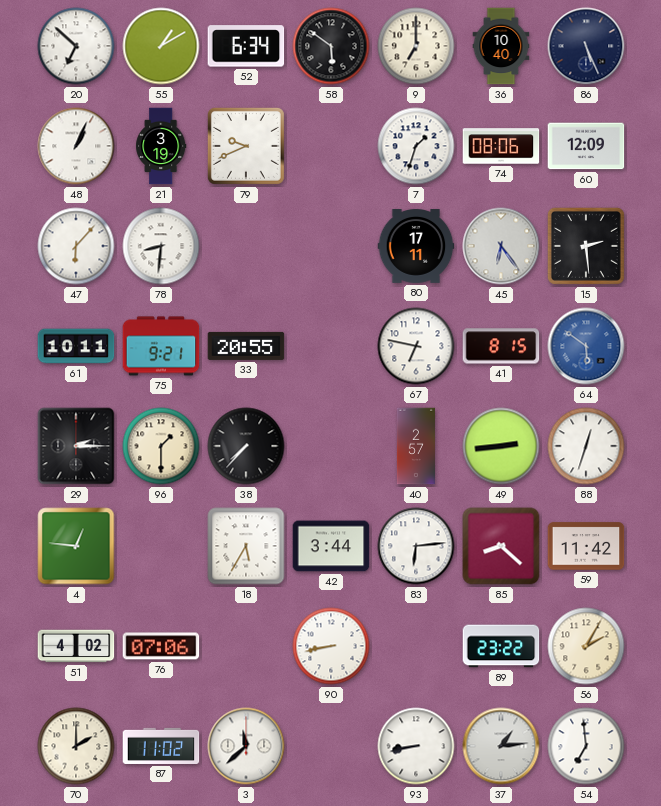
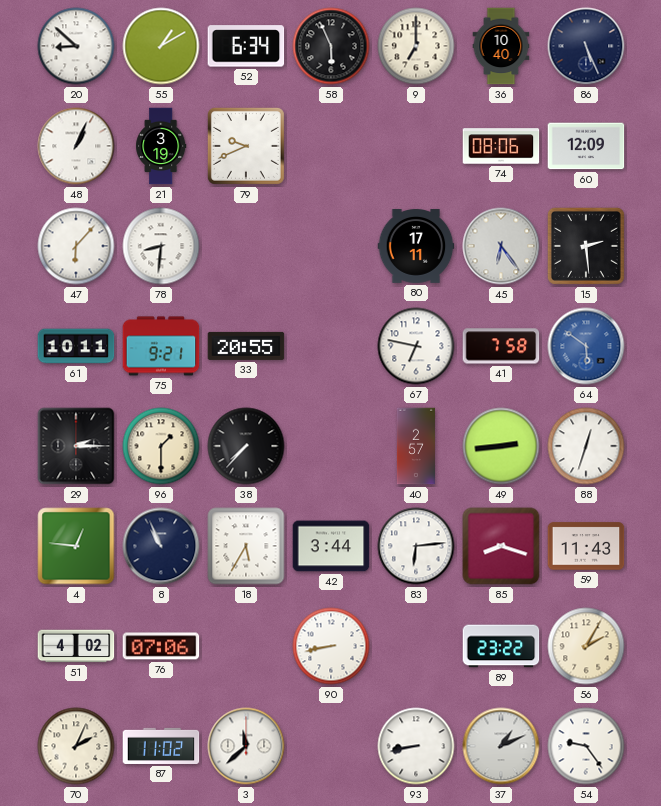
20: 6:52 -> 8:52 (76, 46)
58: 5:51 -> 5:56 (331, 46)
7: 1:33 -> none (416, 146)
41: 8:15 -> 7:58 (501, 346)
8: none -> 10:56 (161, 546)
85: 8:22 -> 8:18 (501, 546)
59: 11:42 -> 11:43 (586, 546)
70: 2:00 -> 2:04 (76, 746)
37: 1:14 -> 1:11 (501, 746)
54: 6:59 -> 9:24 (586, 746)
